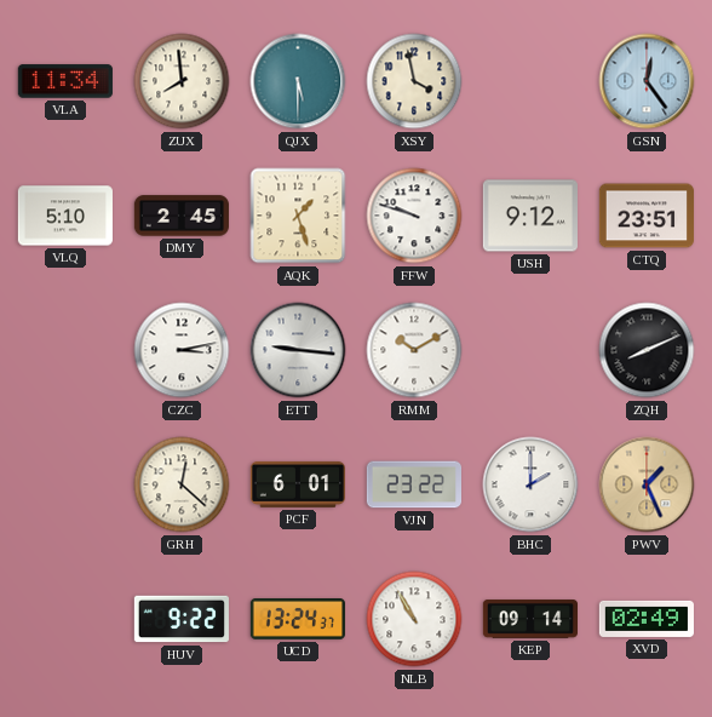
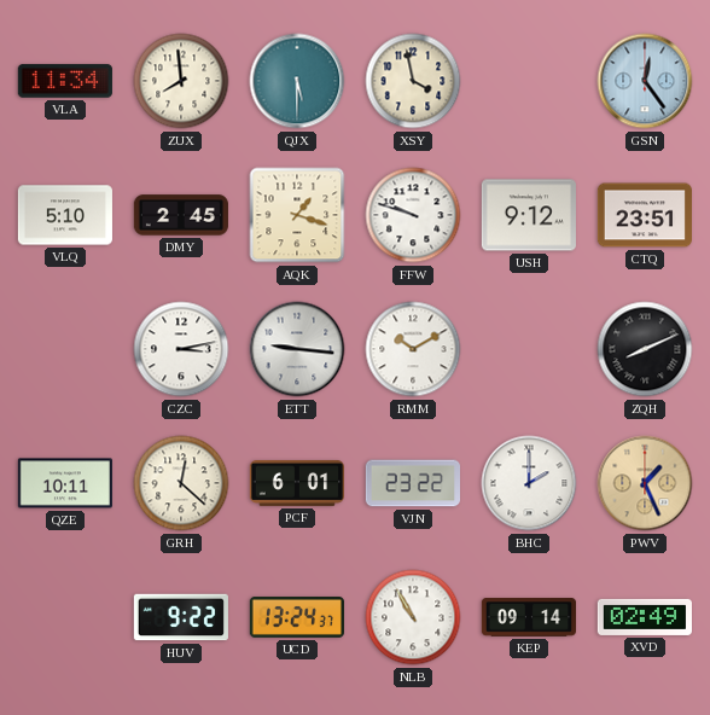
AQK: 1:27 -> 1:18 (297, 215)
QZE: none -> 10:11 (65, 483)
